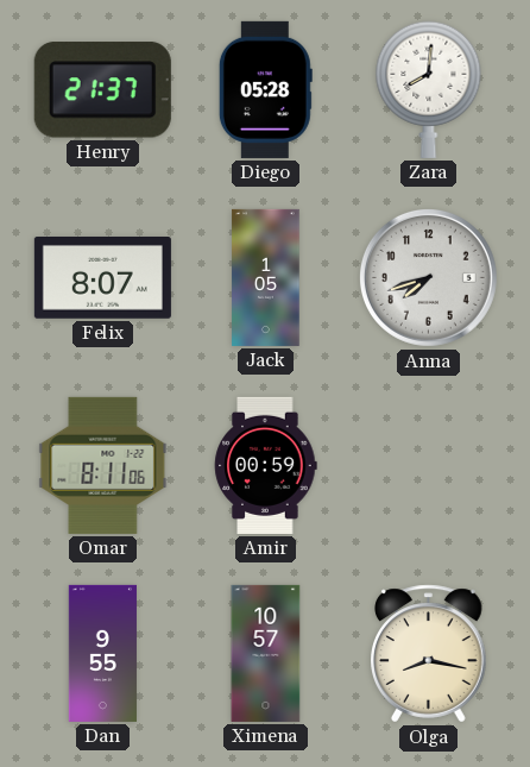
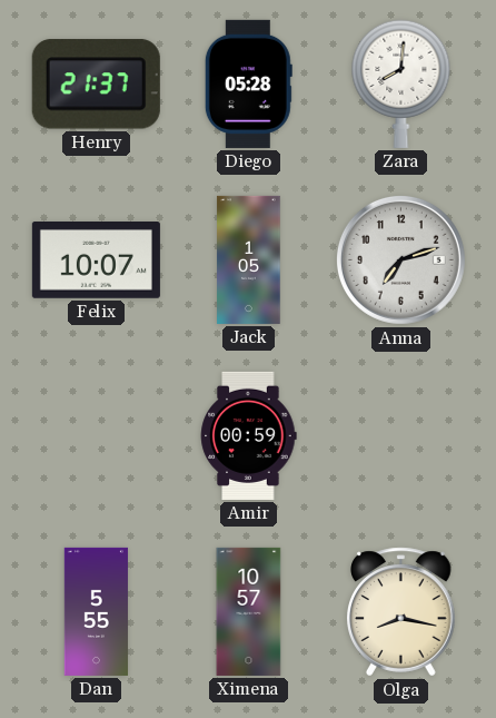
Felix: 8:07 -> 10:07 (96, 260)
Anna: 7:42 -> 7:12 (400, 259)
Omar: 8:11 -> none (103, 465)
Dan: 9:55 -> 5:55 (96, 611)
